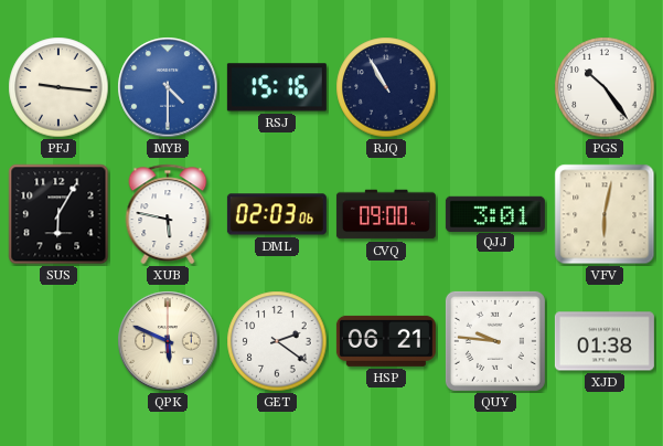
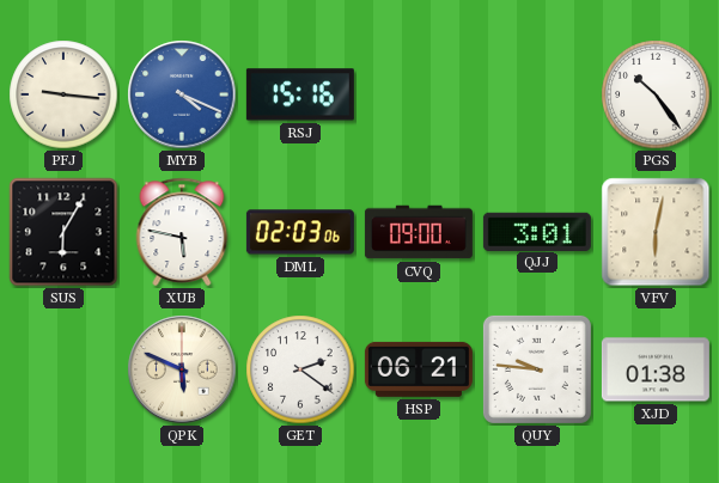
MYB: 4:30 -> 4:19 (182, 94)
RJQ: 10:55 -> none (386, 87)
